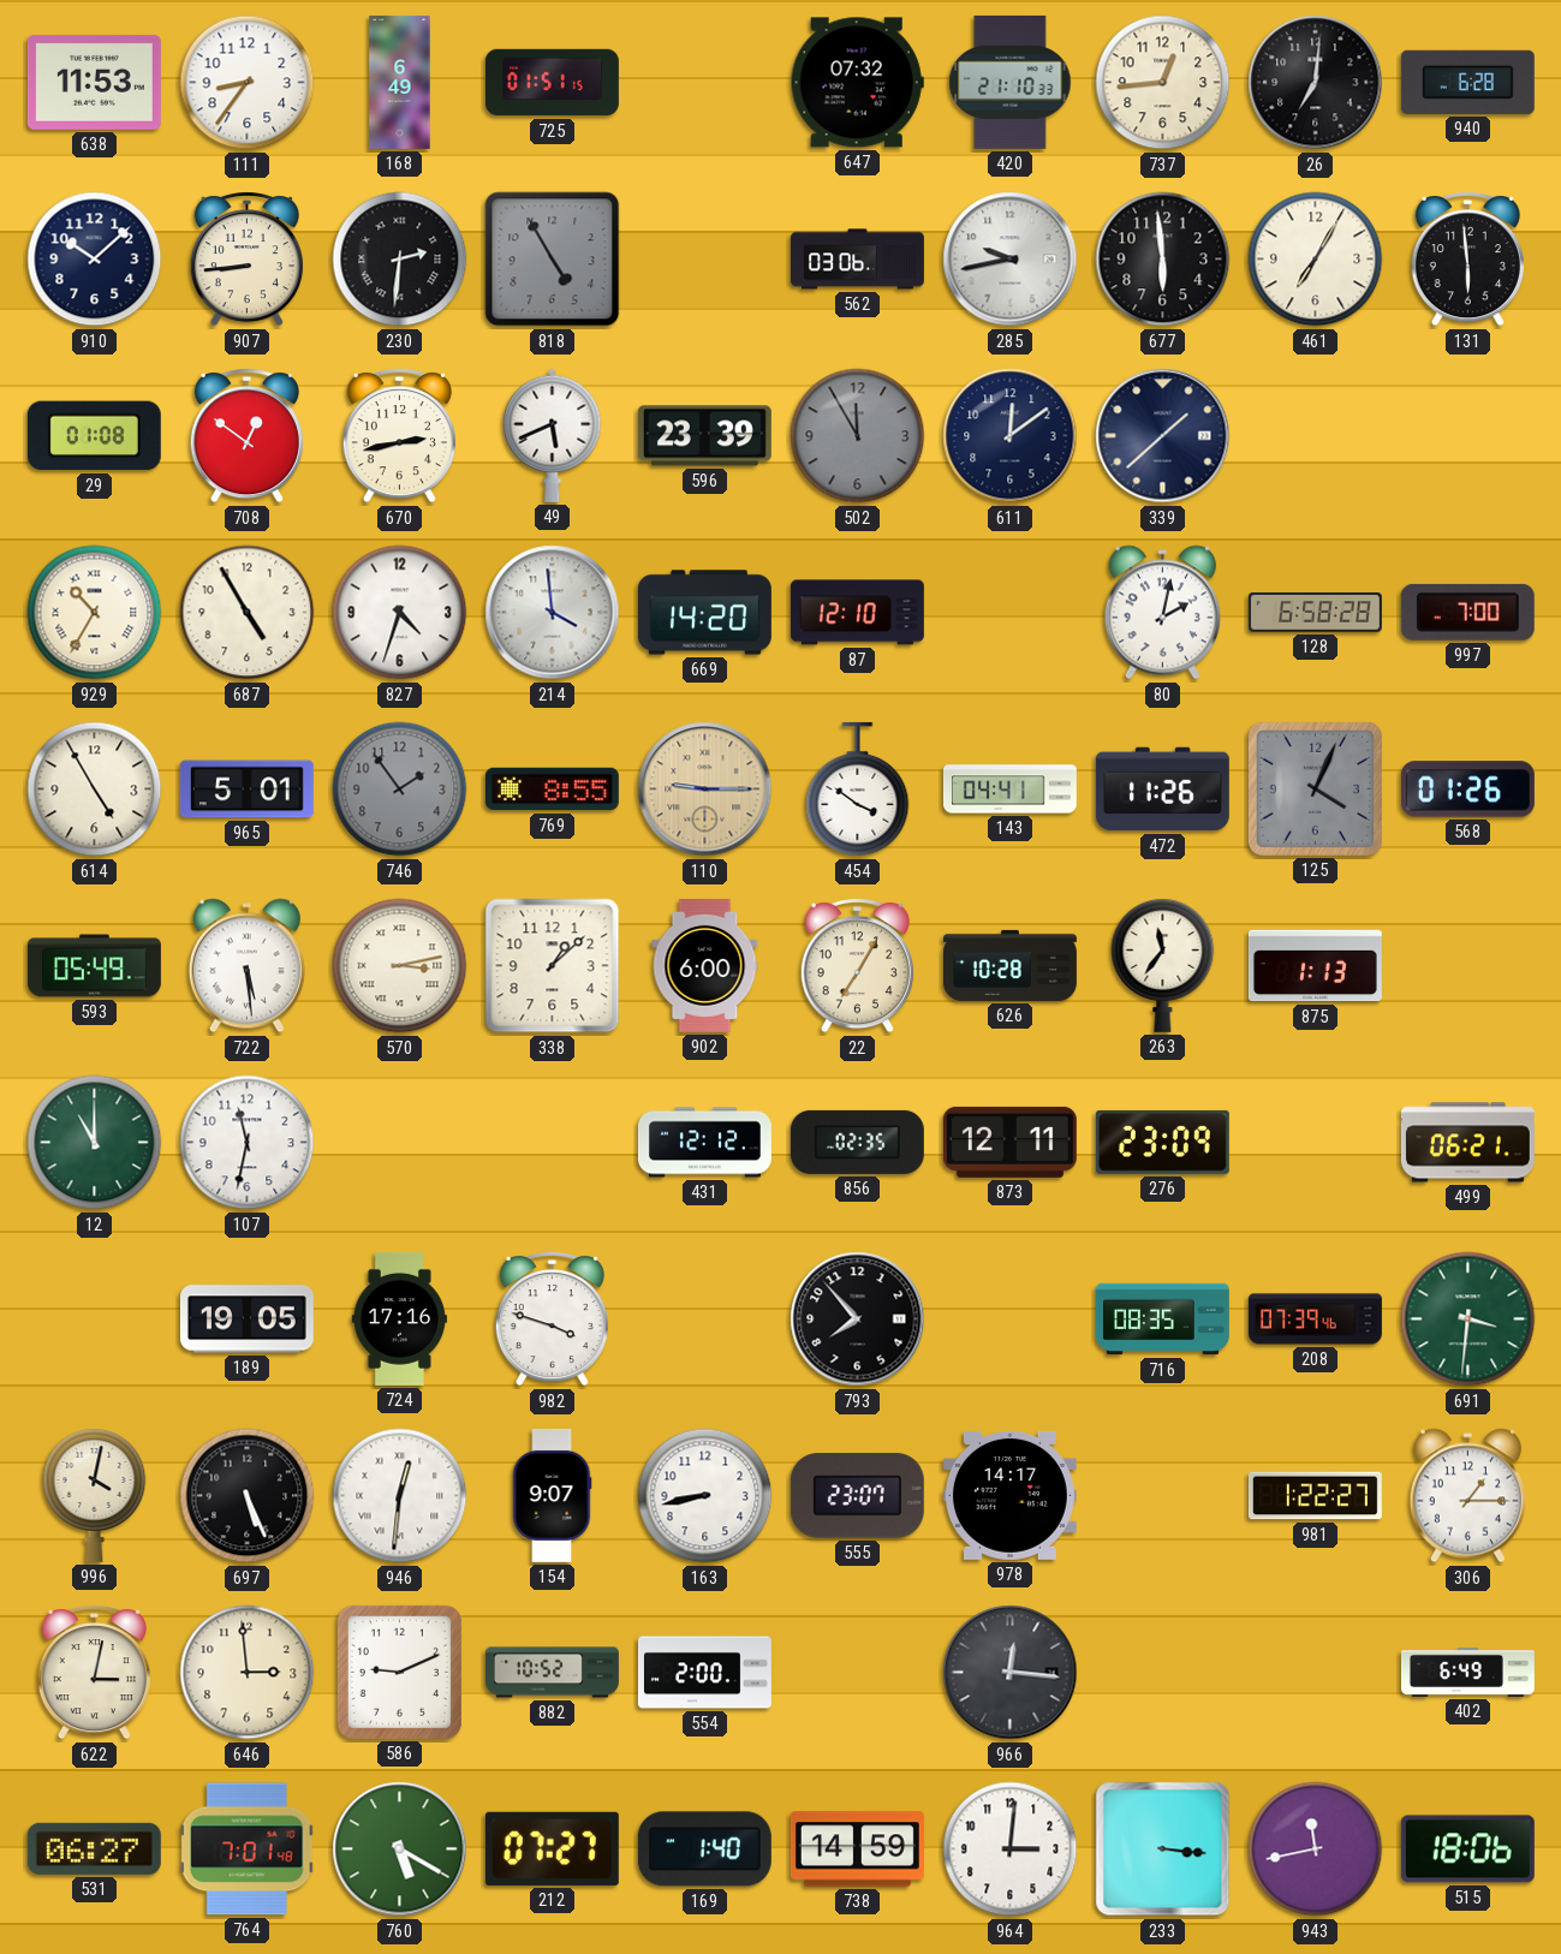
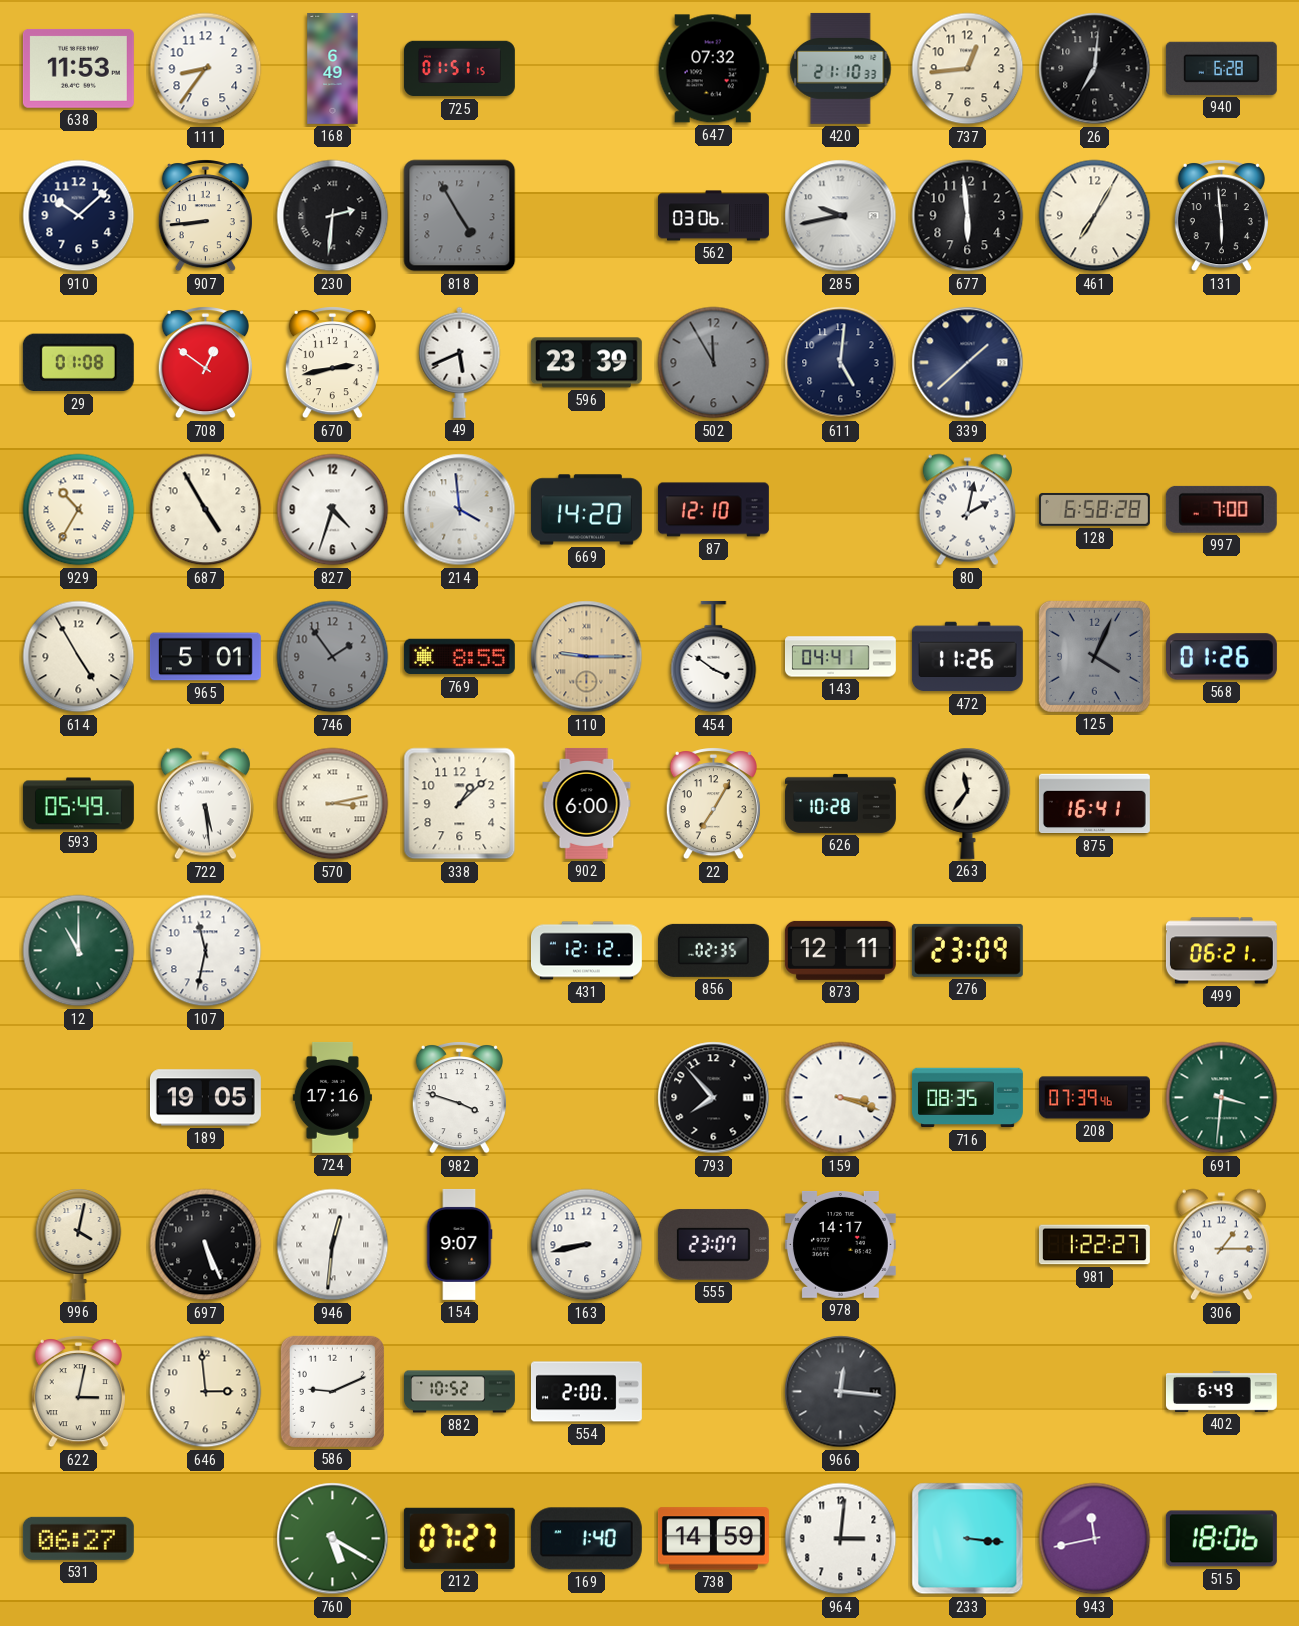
611: 12:09 -> 5:01 (841, 363)
875: 1:13 -> 16:41 (1094, 804)
159: none -> 3:18 (841, 1098)
764: 7:01 -> none (248, 1849)
